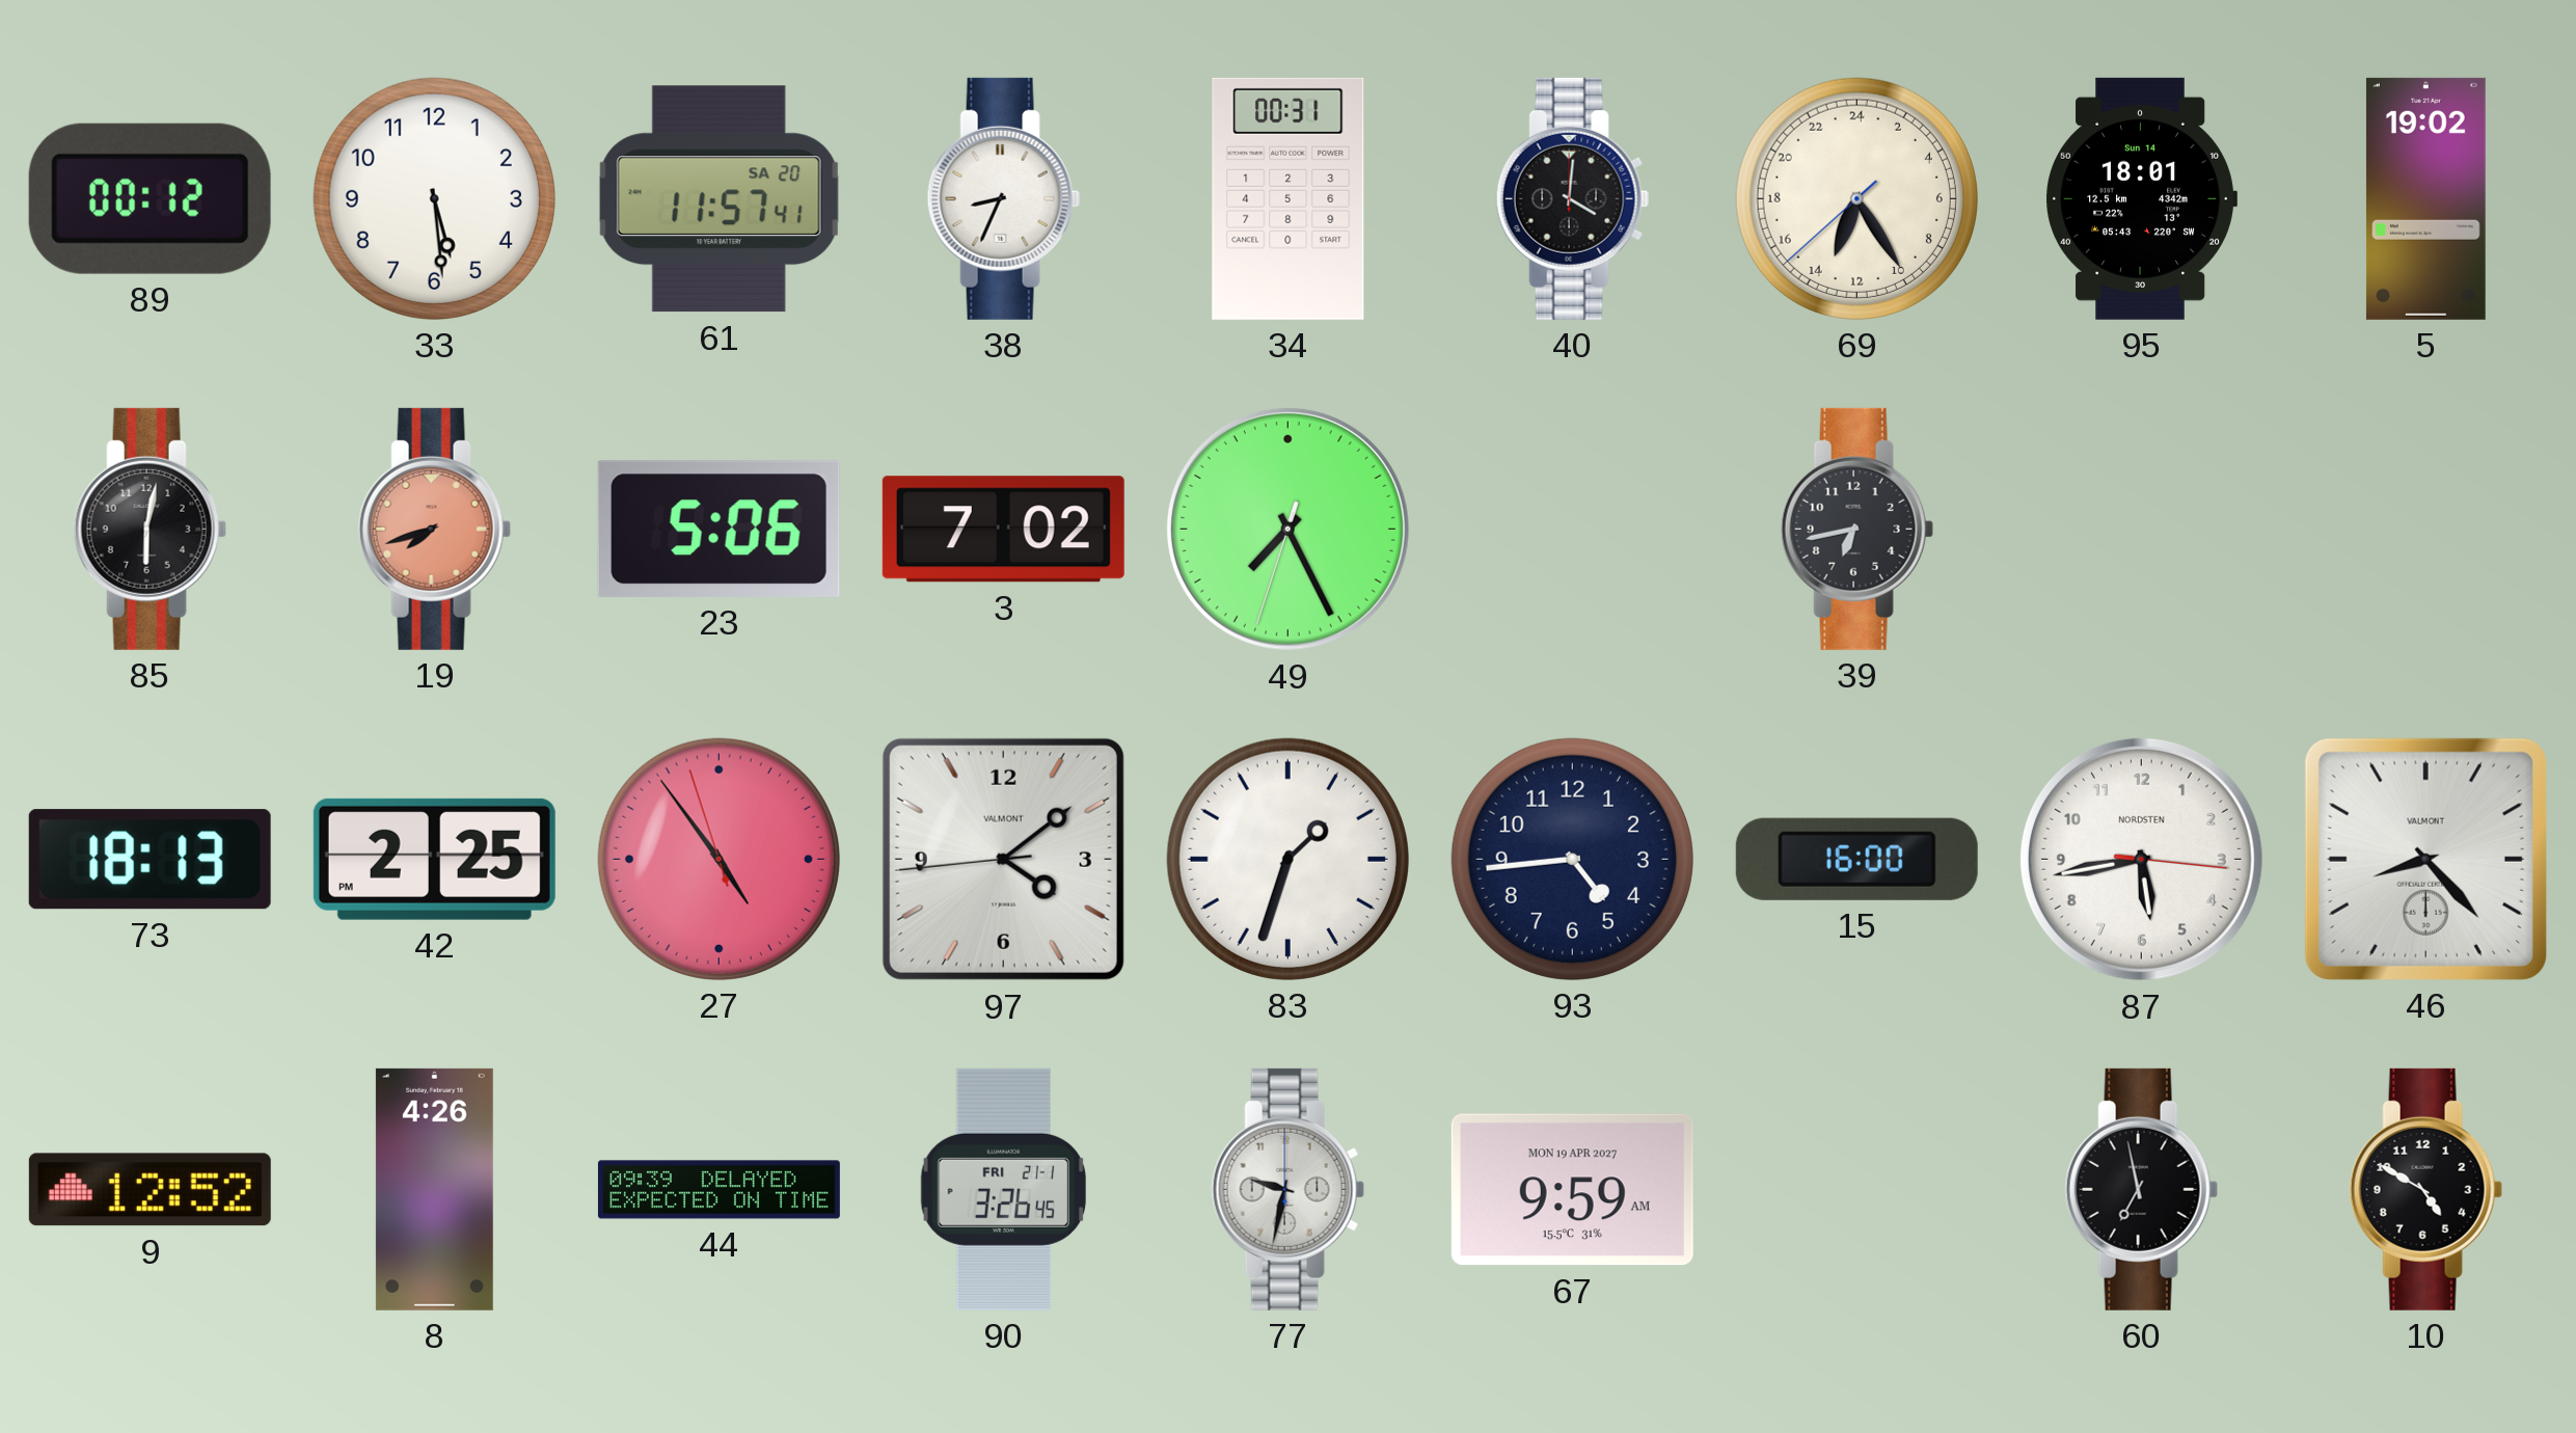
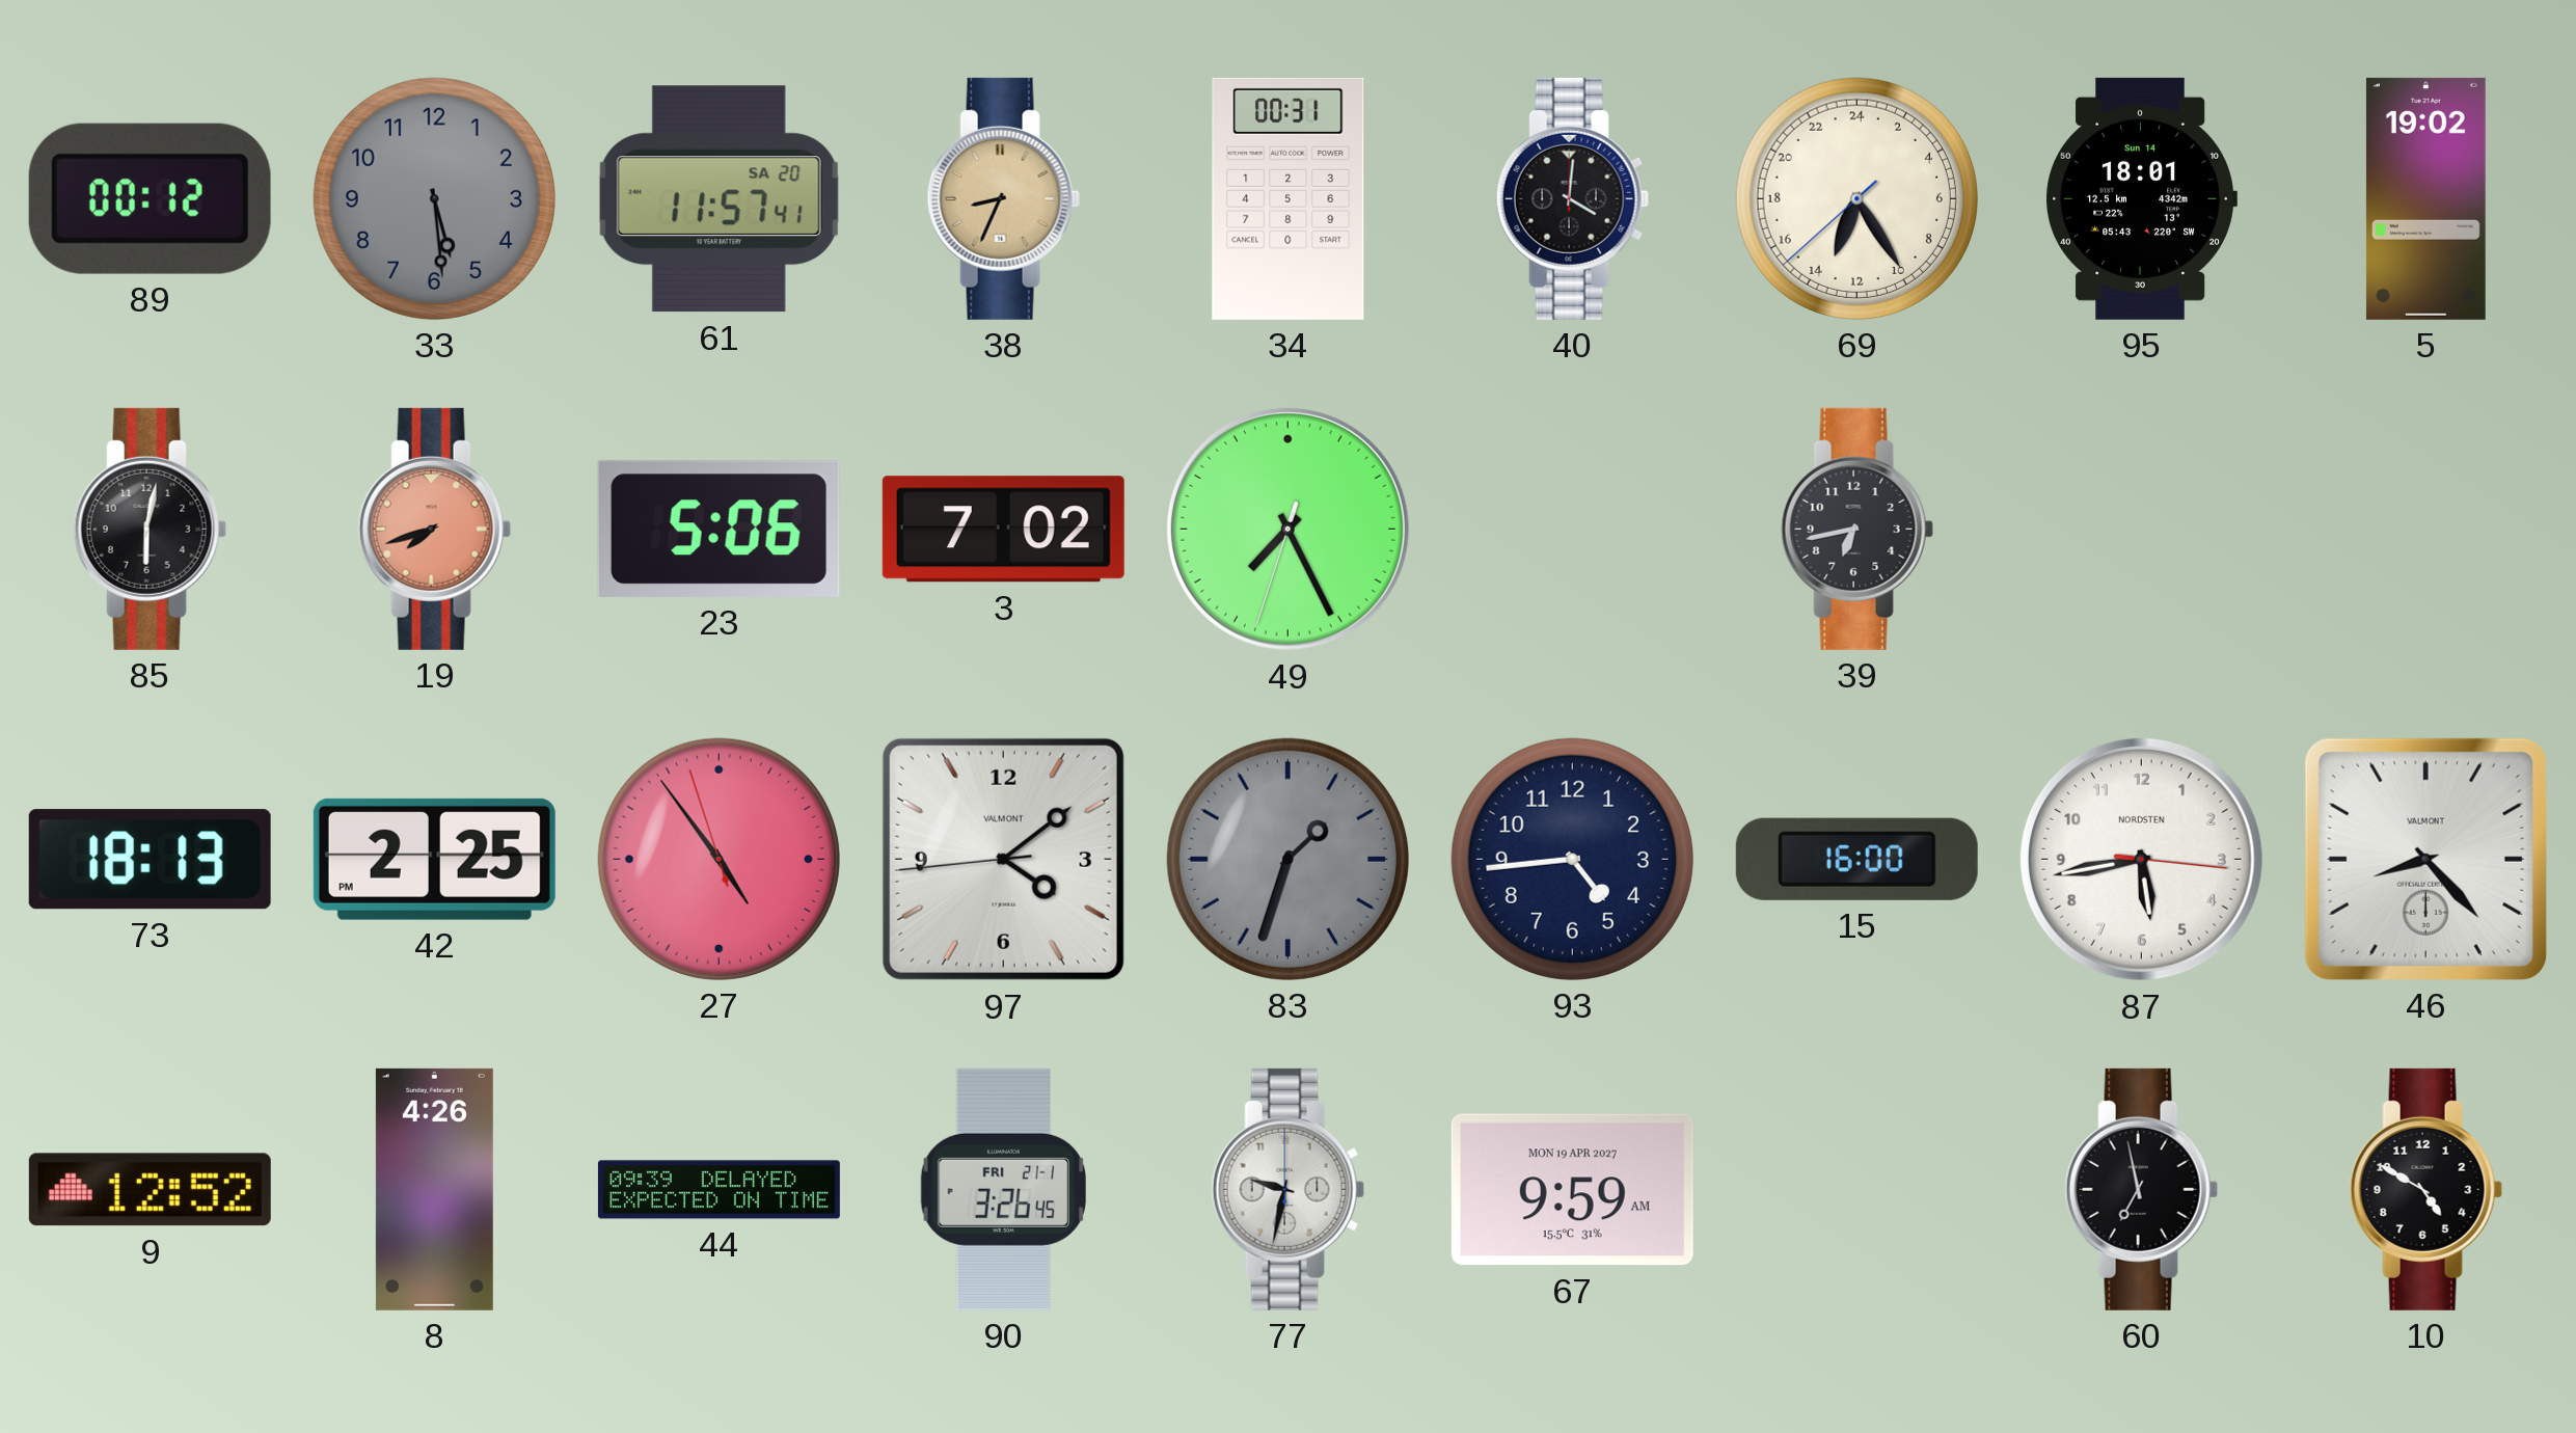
33 dial: white -> grey (434, 198)
38 dial: white -> champagne (1003, 198)
83 dial: white -> grey (1287, 859)
